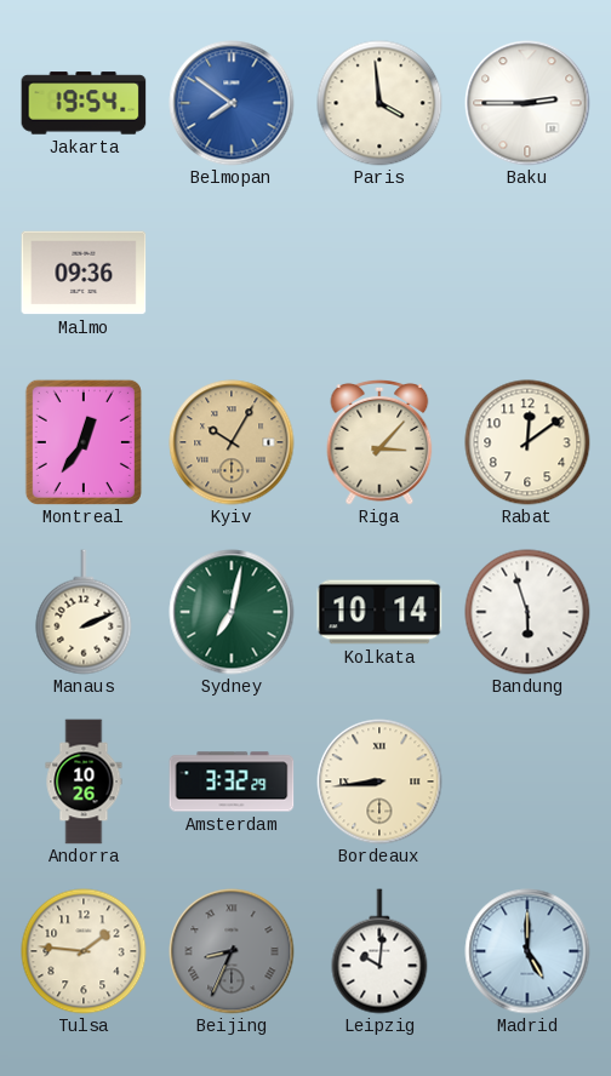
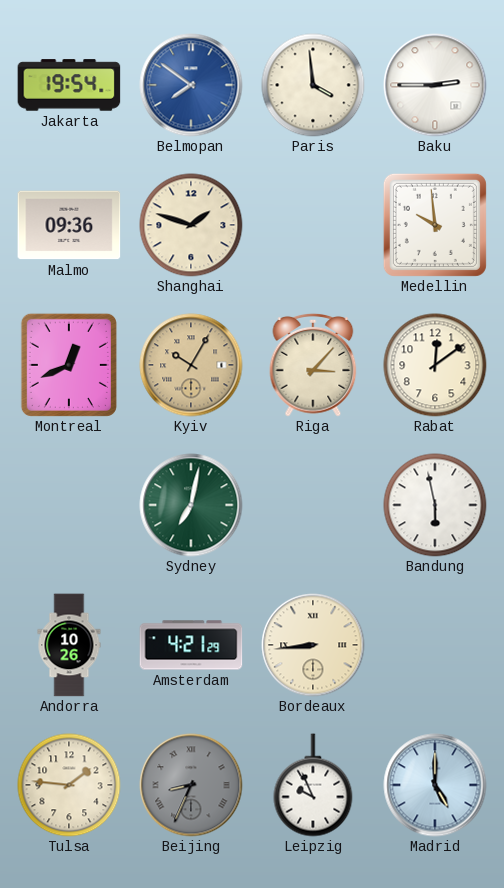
Shanghai: none -> 1:48 (191, 225)
Medellin: none -> 9:59 (435, 225)
Montreal: 12:36 -> 12:41 (69, 365)
Manaus: 2:11 -> none (84, 612)
Kolkata: 10:14 -> none (379, 612)
Bandung: 5:57 -> 5:58 (435, 505)
Amsterdam: 3:32 -> 4:21 (191, 645)
Leipzig: 10:01 -> 9:56 (313, 785)
